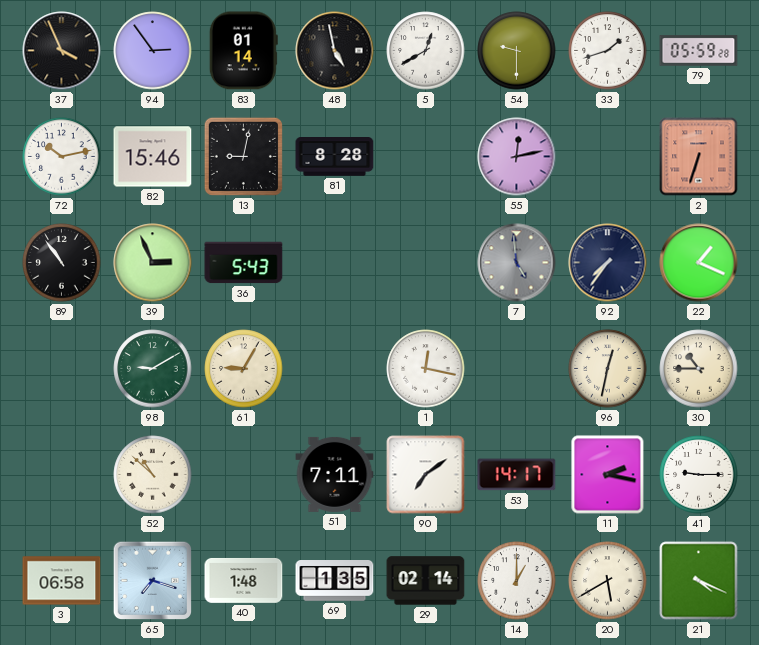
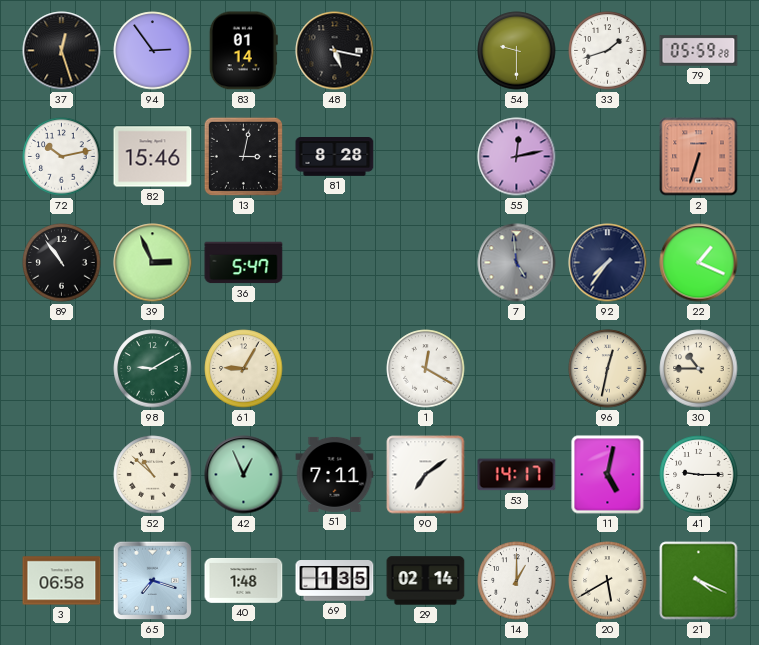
37: 3:56 -> 12:27 (62, 51)
48: 4:58 -> 5:17 (335, 51)
5: 12:40 -> none (426, 51)
13: 9:02 -> 3:02 (243, 156)
36: 5:43 -> 5:47 (244, 263)
1: 12:17 -> 12:20 (426, 369)
42: none -> 12:56 (244, 475)
11: 2:17 -> 5:02 (608, 475)
